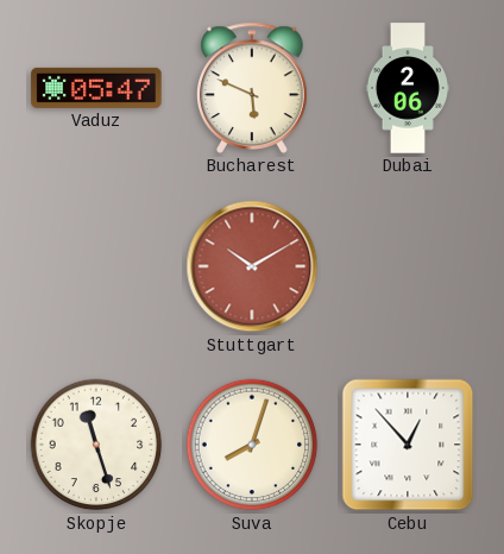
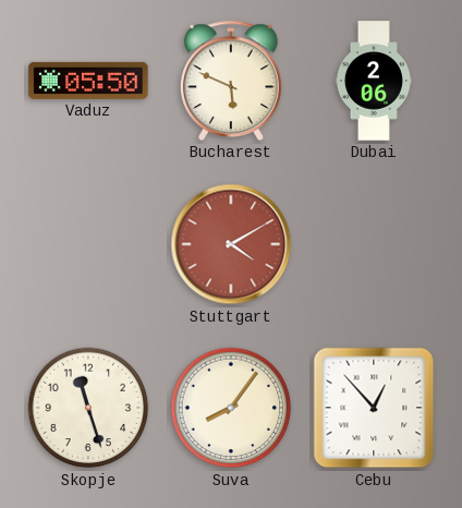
Vaduz: 05:47 -> 05:50 (88, 81)
Stuttgart: 10:10 -> 4:10 (231, 244)
Suva: 8:03 -> 8:06 (231, 408)
